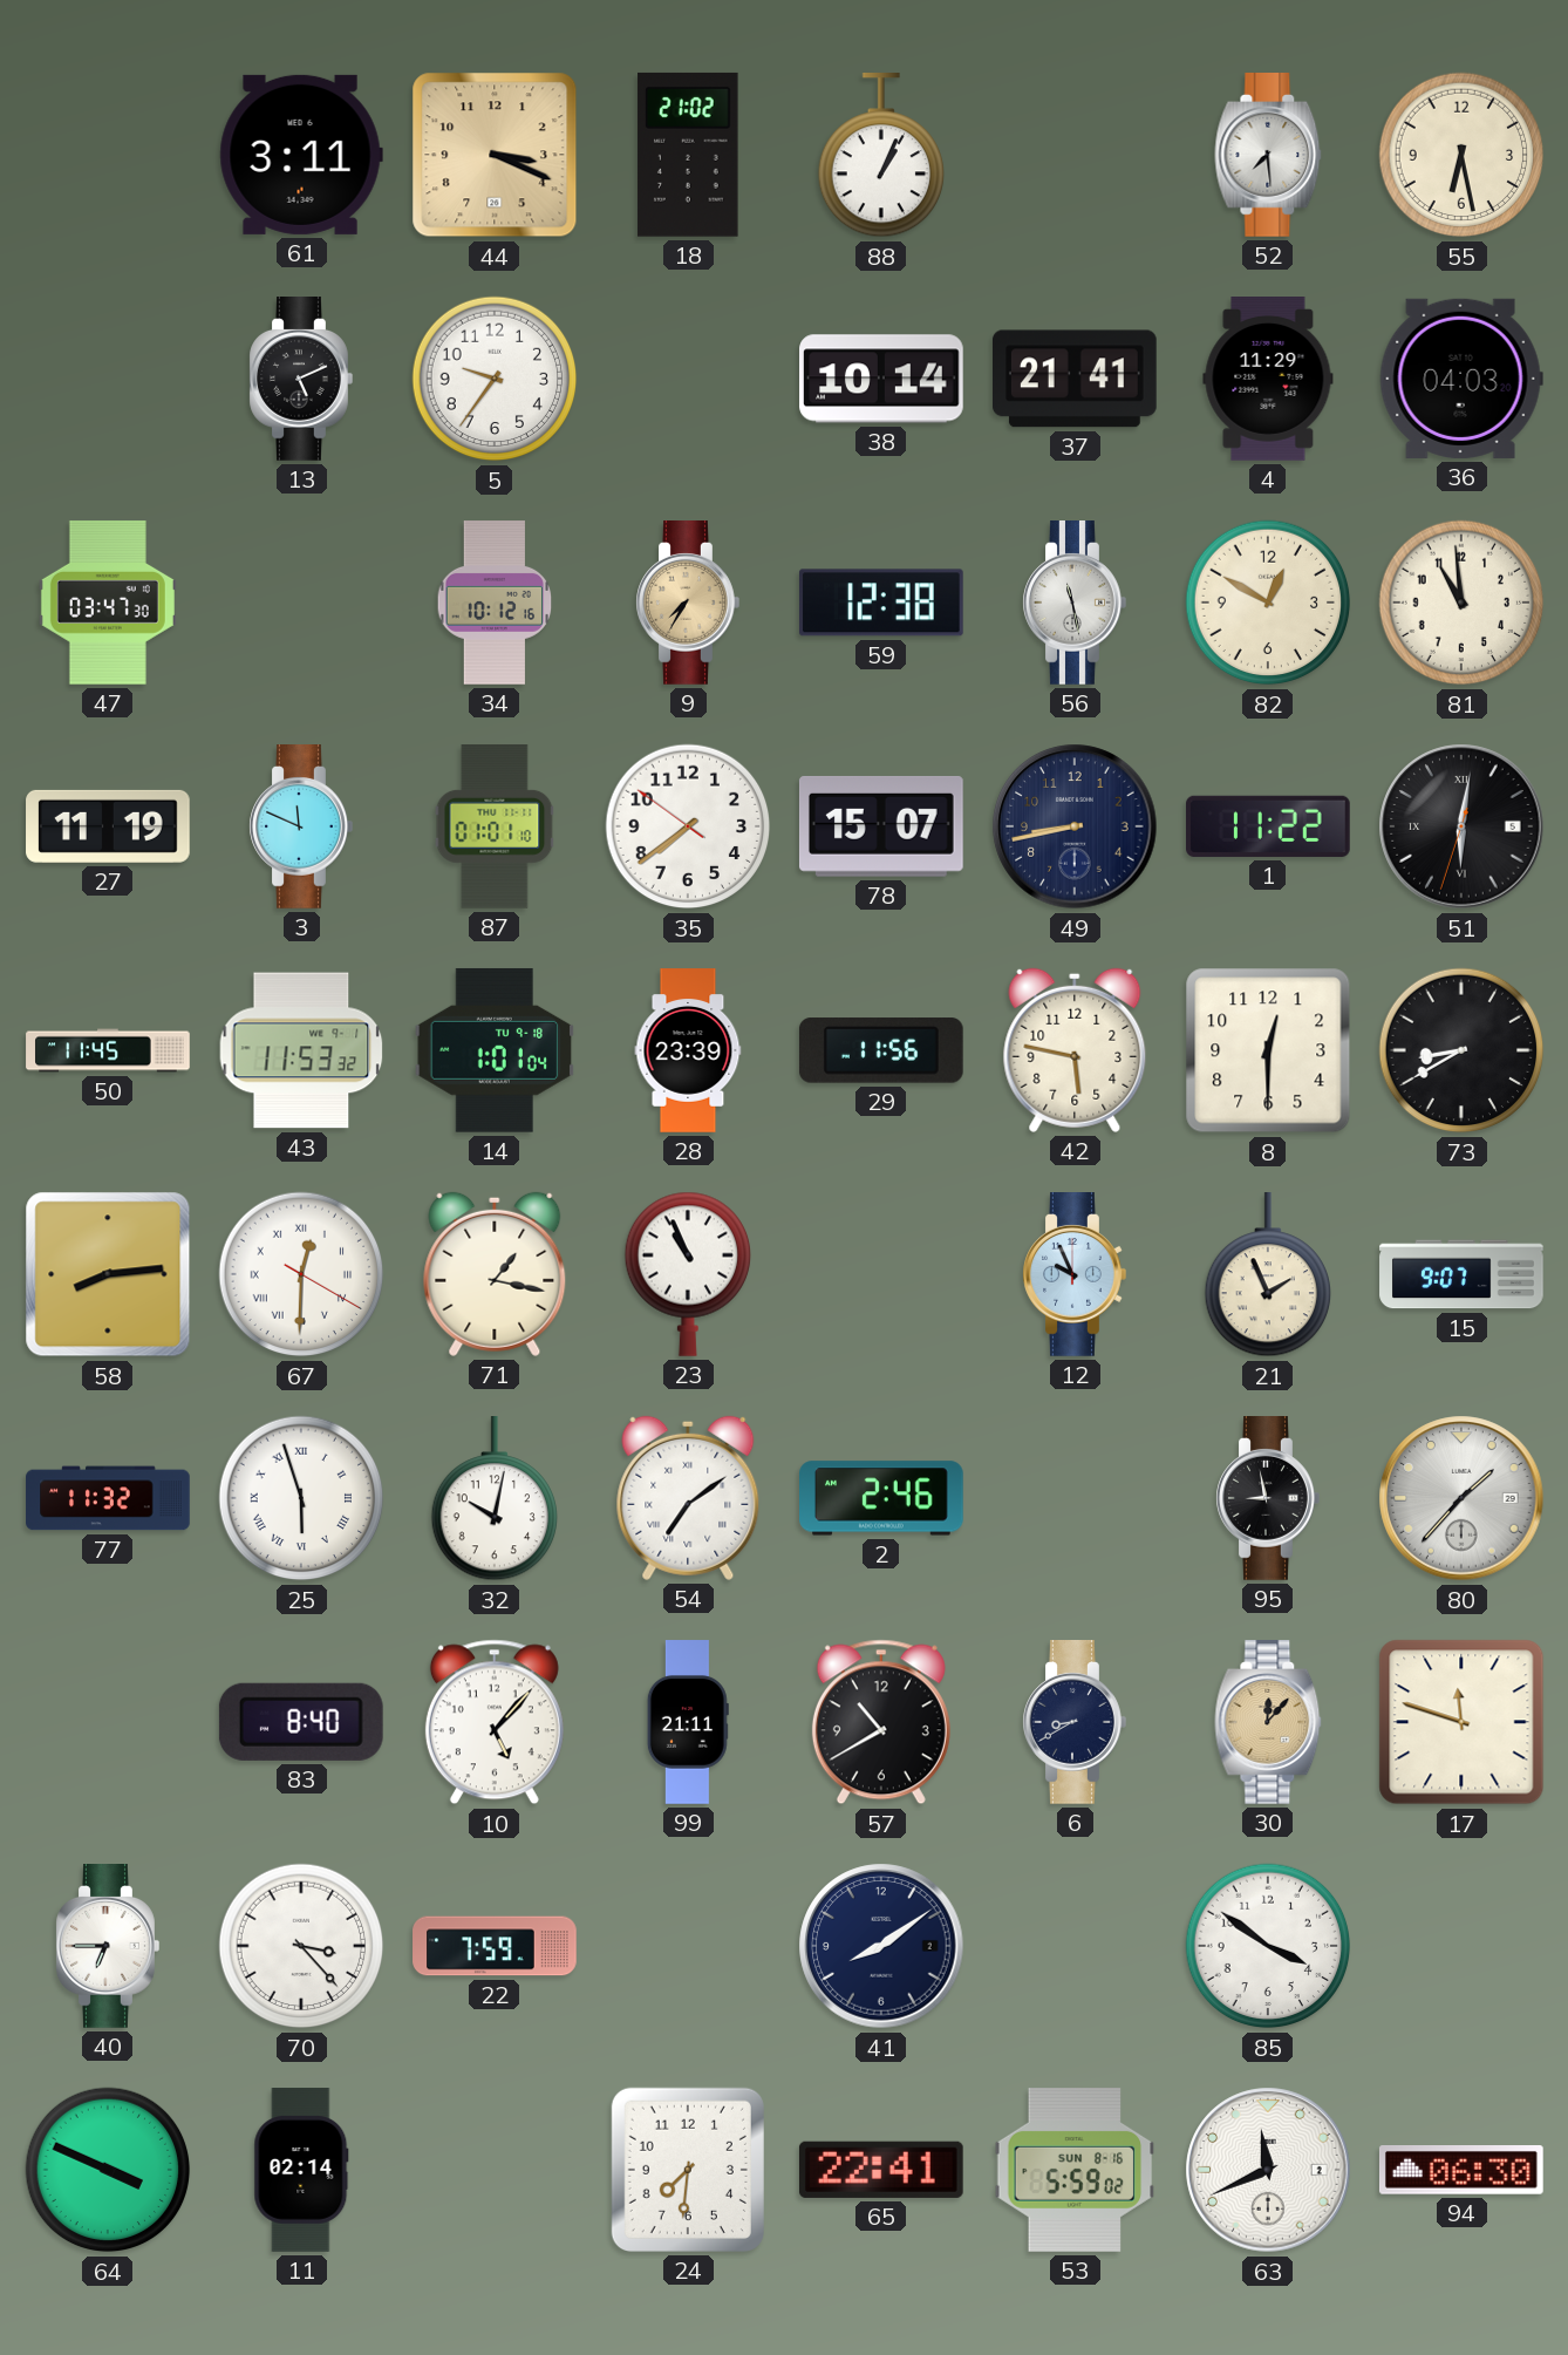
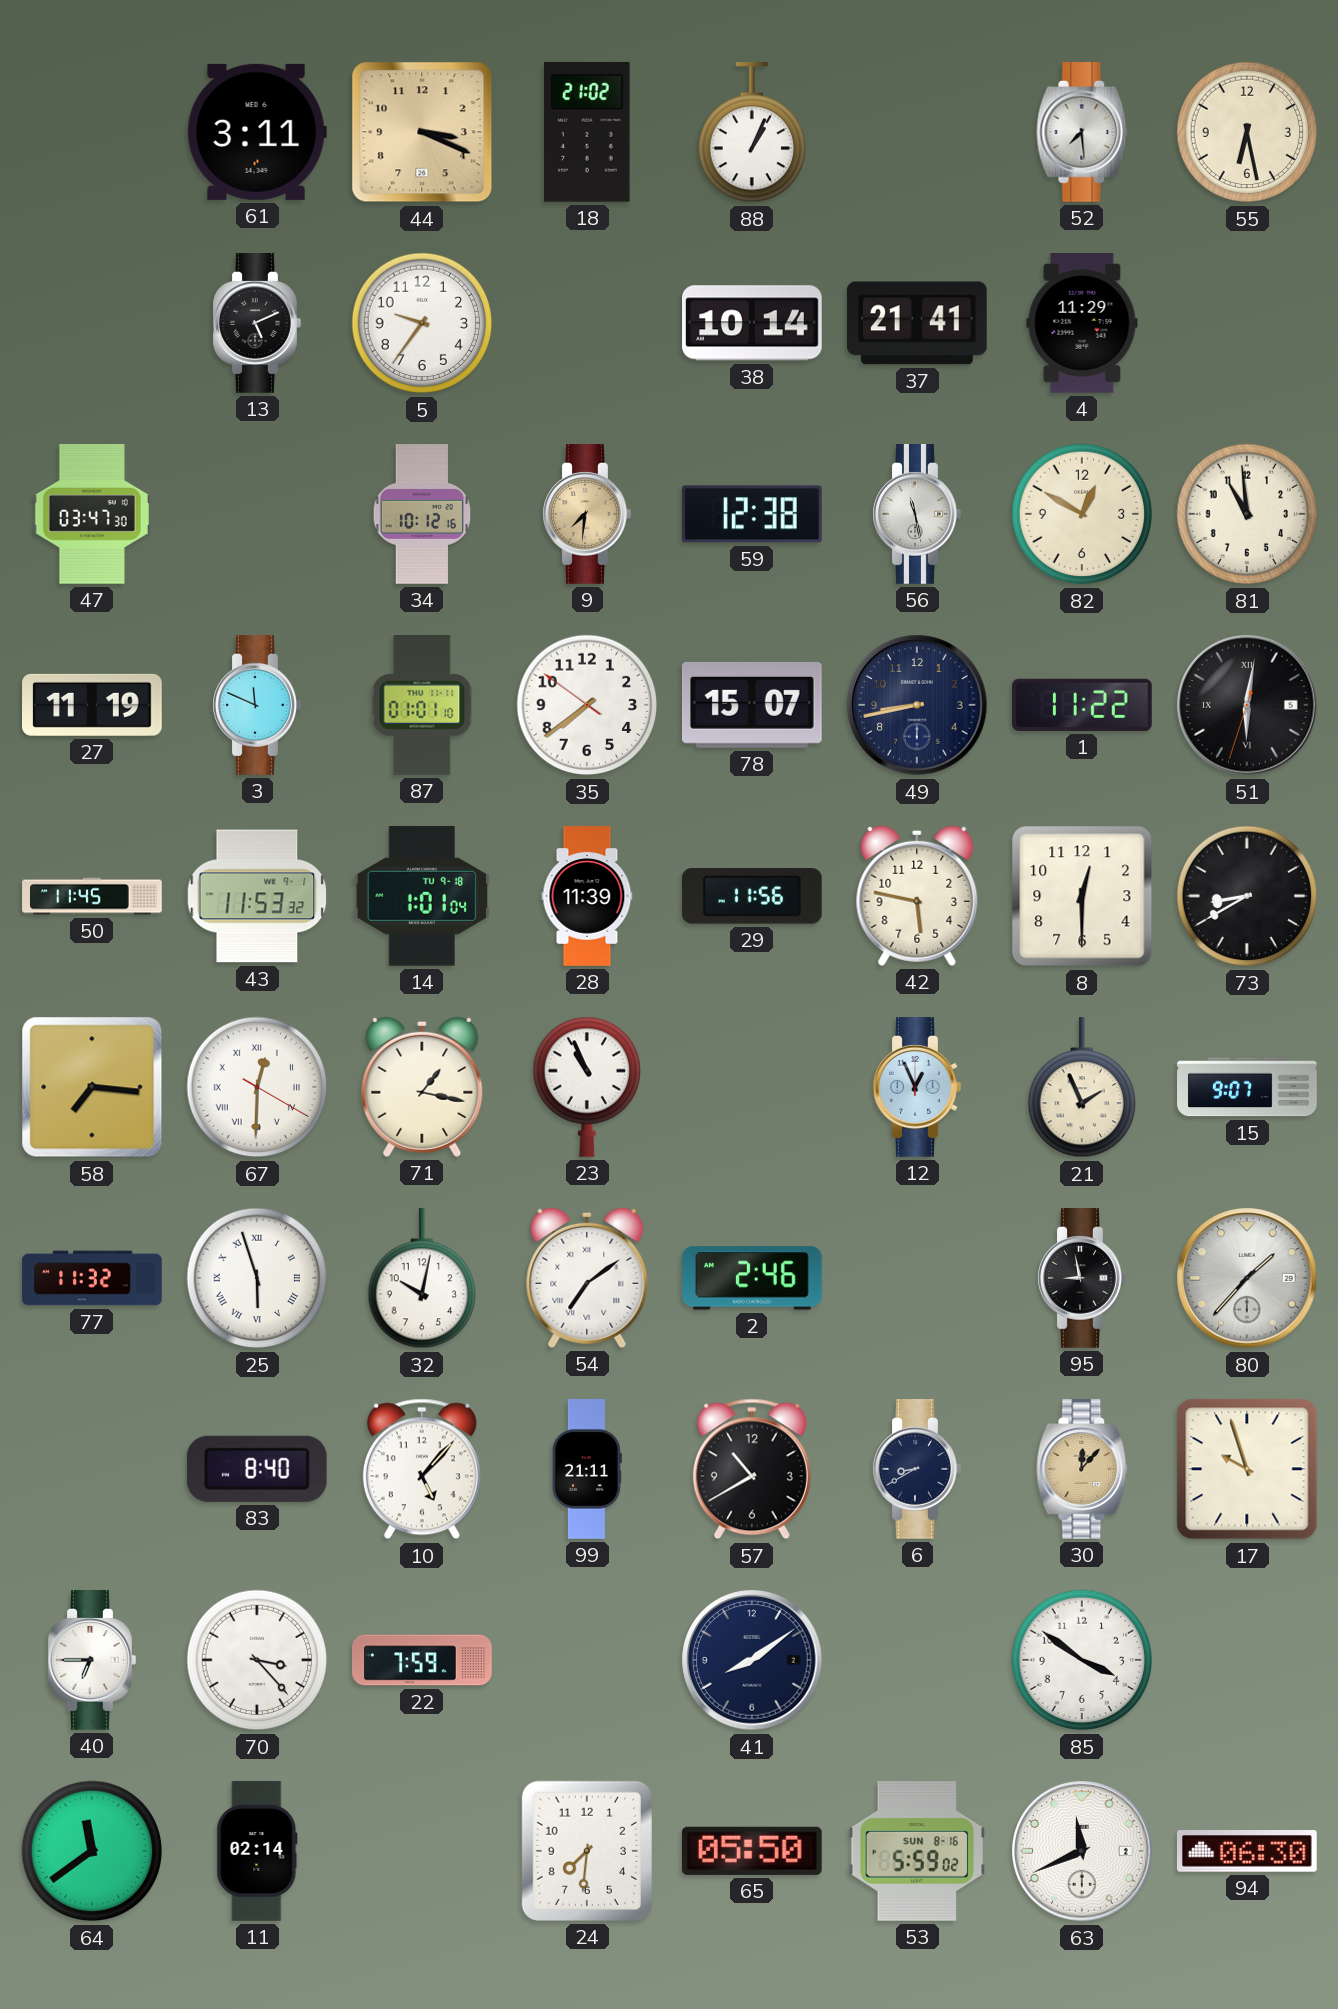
36: 04:03 -> none (1461, 379)
9: 7:35 -> 7:31 (587, 515)
28: 23:39 -> 11:39 (587, 896)
58: 8:14 -> 7:16 (92, 1087)
12: 9:56 -> 12:56 (917, 1088)
17: 11:48 -> 9:57 (1247, 1469)
64: 3:49 -> 11:39 (92, 1851)
65: 22:41 -> 05:50 (752, 1851)
